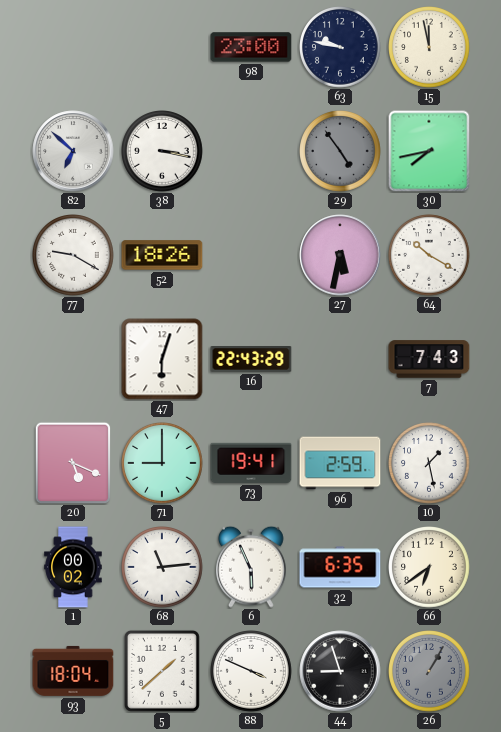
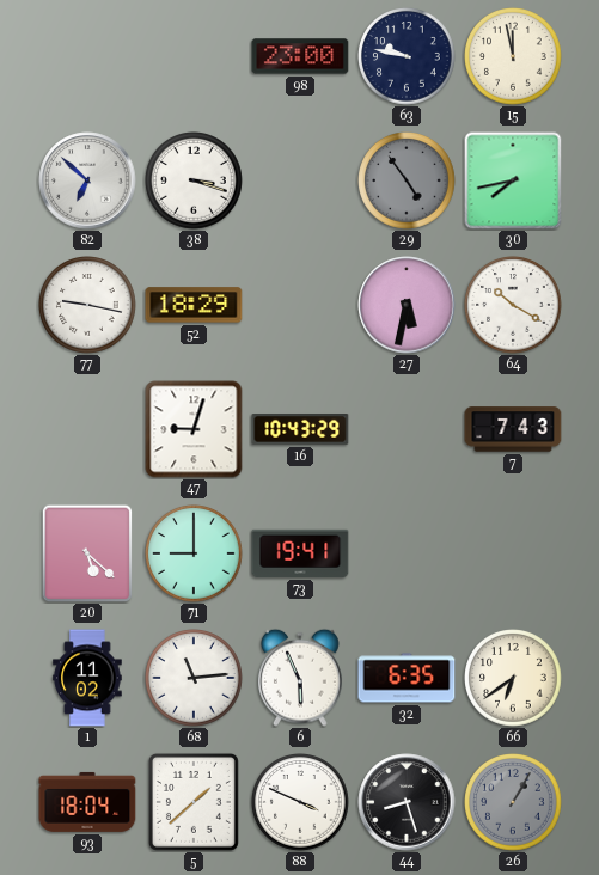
38: 3:17 -> 3:18 (194, 180)
77: 9:20 -> 9:17 (87, 305)
52: 18:26 -> 18:29 (194, 305)
47: 6:03 -> 9:03 (194, 429)
16: 22:43 -> 10:43 (300, 429)
20: 5:19 -> 5:22 (87, 553)
96: 2:59 -> none (340, 463)
10: 1:28 -> none (429, 463)
1: 00:02 -> 11:02 (87, 678)
44: 8:57 -> 8:27 (407, 802)
